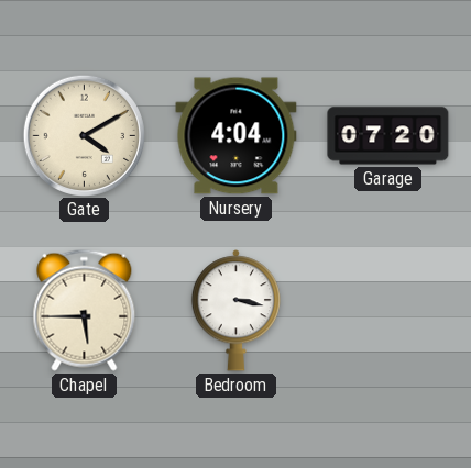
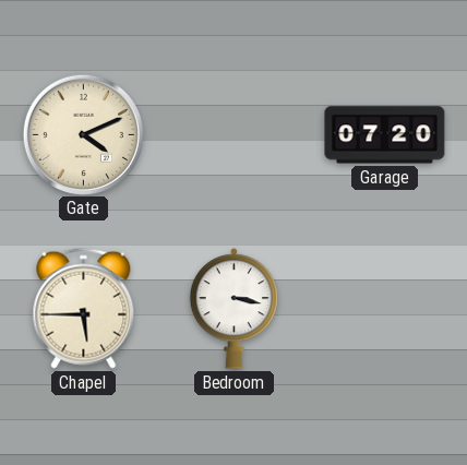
Gate: 4:10 -> 4:11 (83, 134)
Nursery: 4:04 -> none (237, 136)
